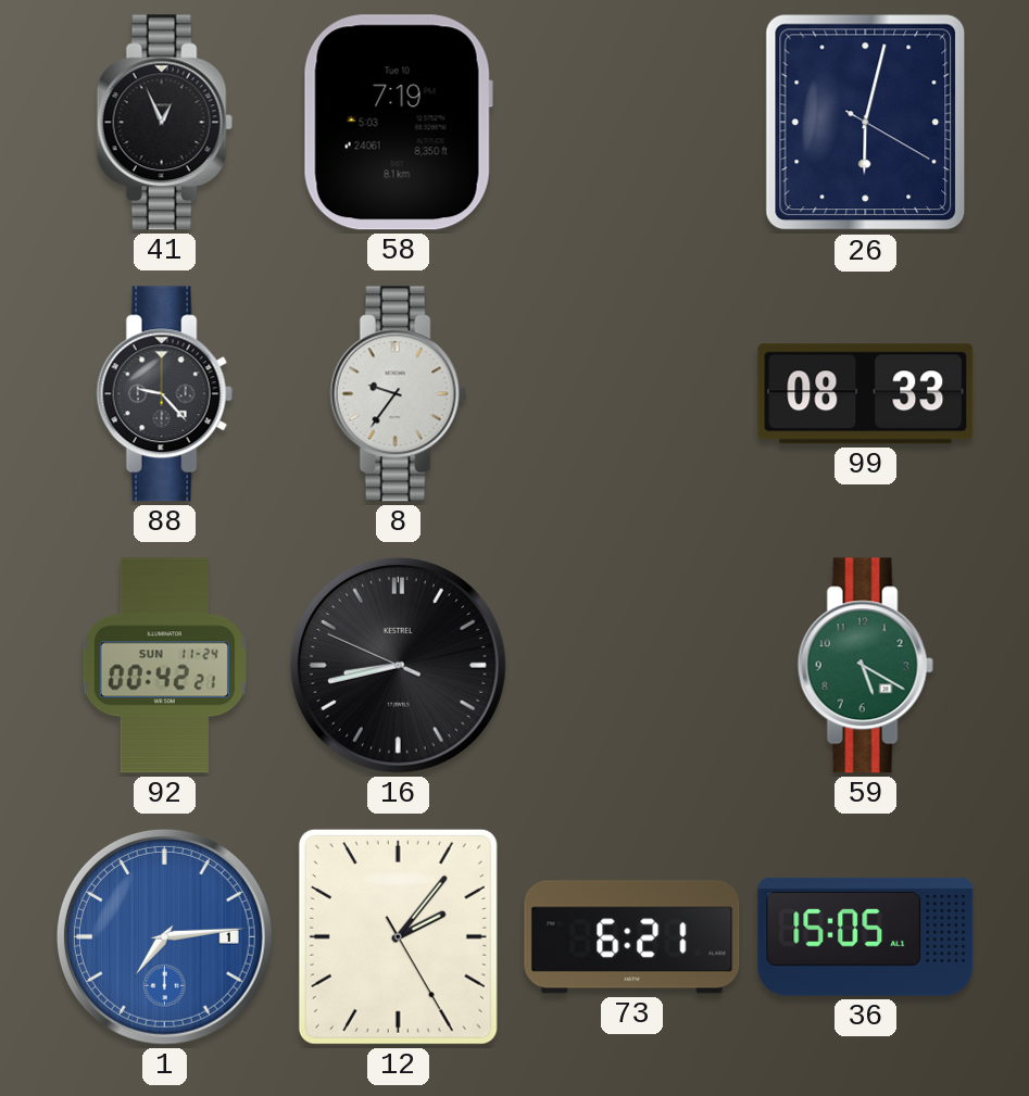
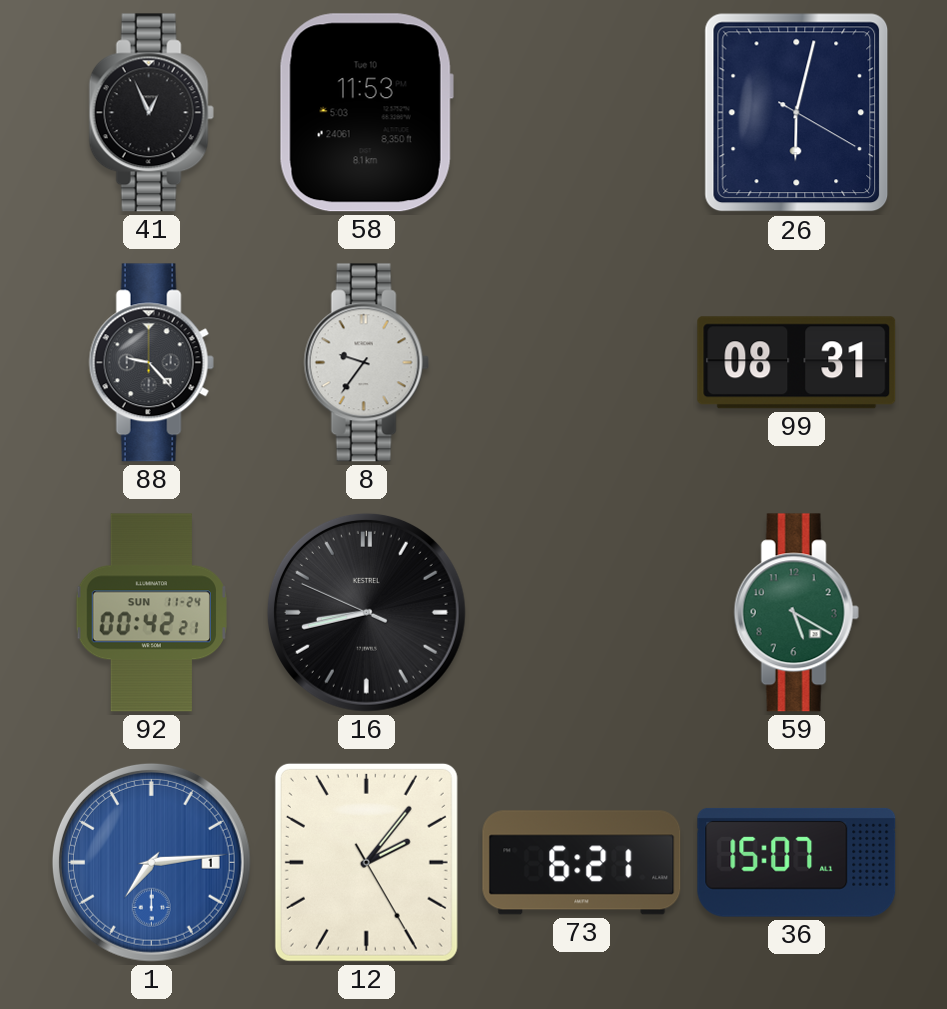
58: 7:19 -> 11:53 (366, 113)
99: 08:33 -> 08:31 (797, 363)
36: 15:05 -> 15:07 (797, 862)
